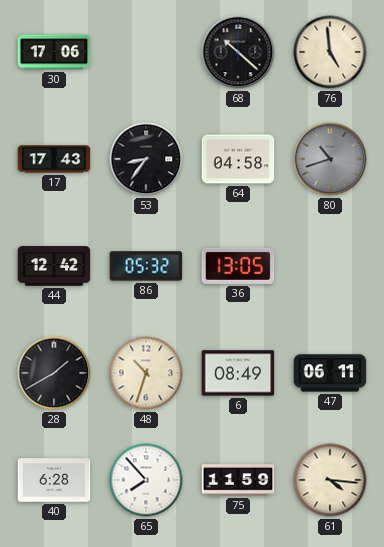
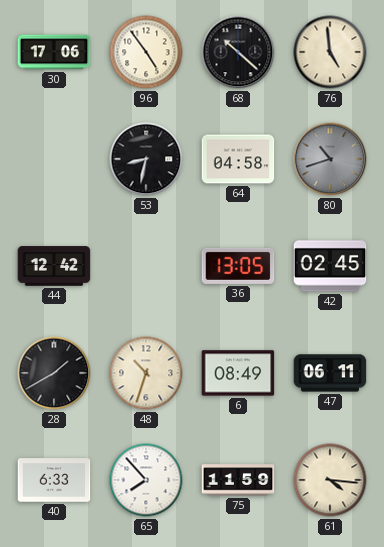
96: none -> 4:54 (146, 52)
17: 17:43 -> none (54, 159)
53: 8:36 -> 8:32 (146, 159)
86: 05:32 -> none (146, 266)
42: none -> 02:45 (330, 266)
40: 6:28 -> 6:33 (54, 480)
